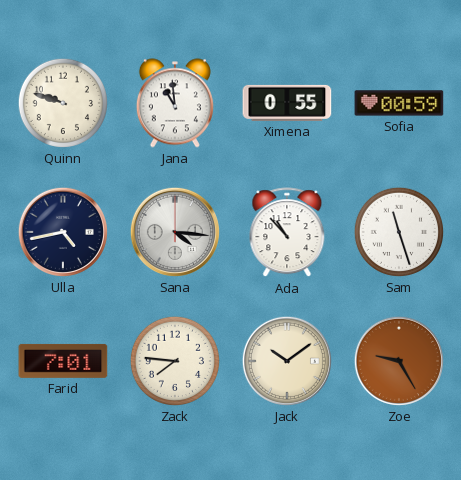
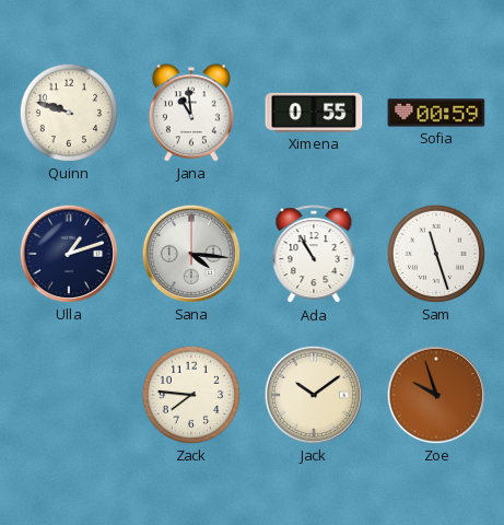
Ulla: 4:43 -> 1:12 (69, 254)
Ada: 10:53 -> 10:55 (314, 255)
Farid: 7:01 -> none (63, 361)
Zoe: 9:25 -> 9:57 (436, 395)
